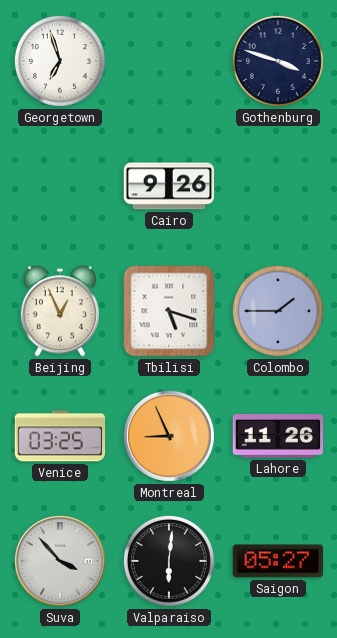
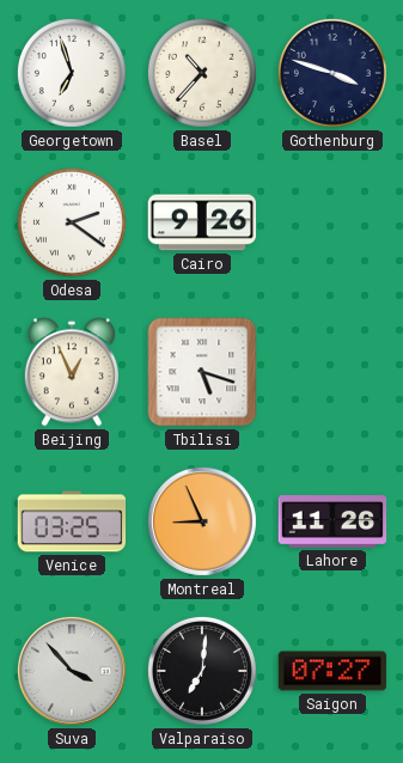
Basel: none -> 10:37 (202, 73)
Odesa: none -> 2:21 (72, 222)
Colombo: 1:45 -> none (278, 311)
Valparaiso: 6:01 -> 7:01 (202, 671)
Saigon: 05:27 -> 07:27 (332, 671)
